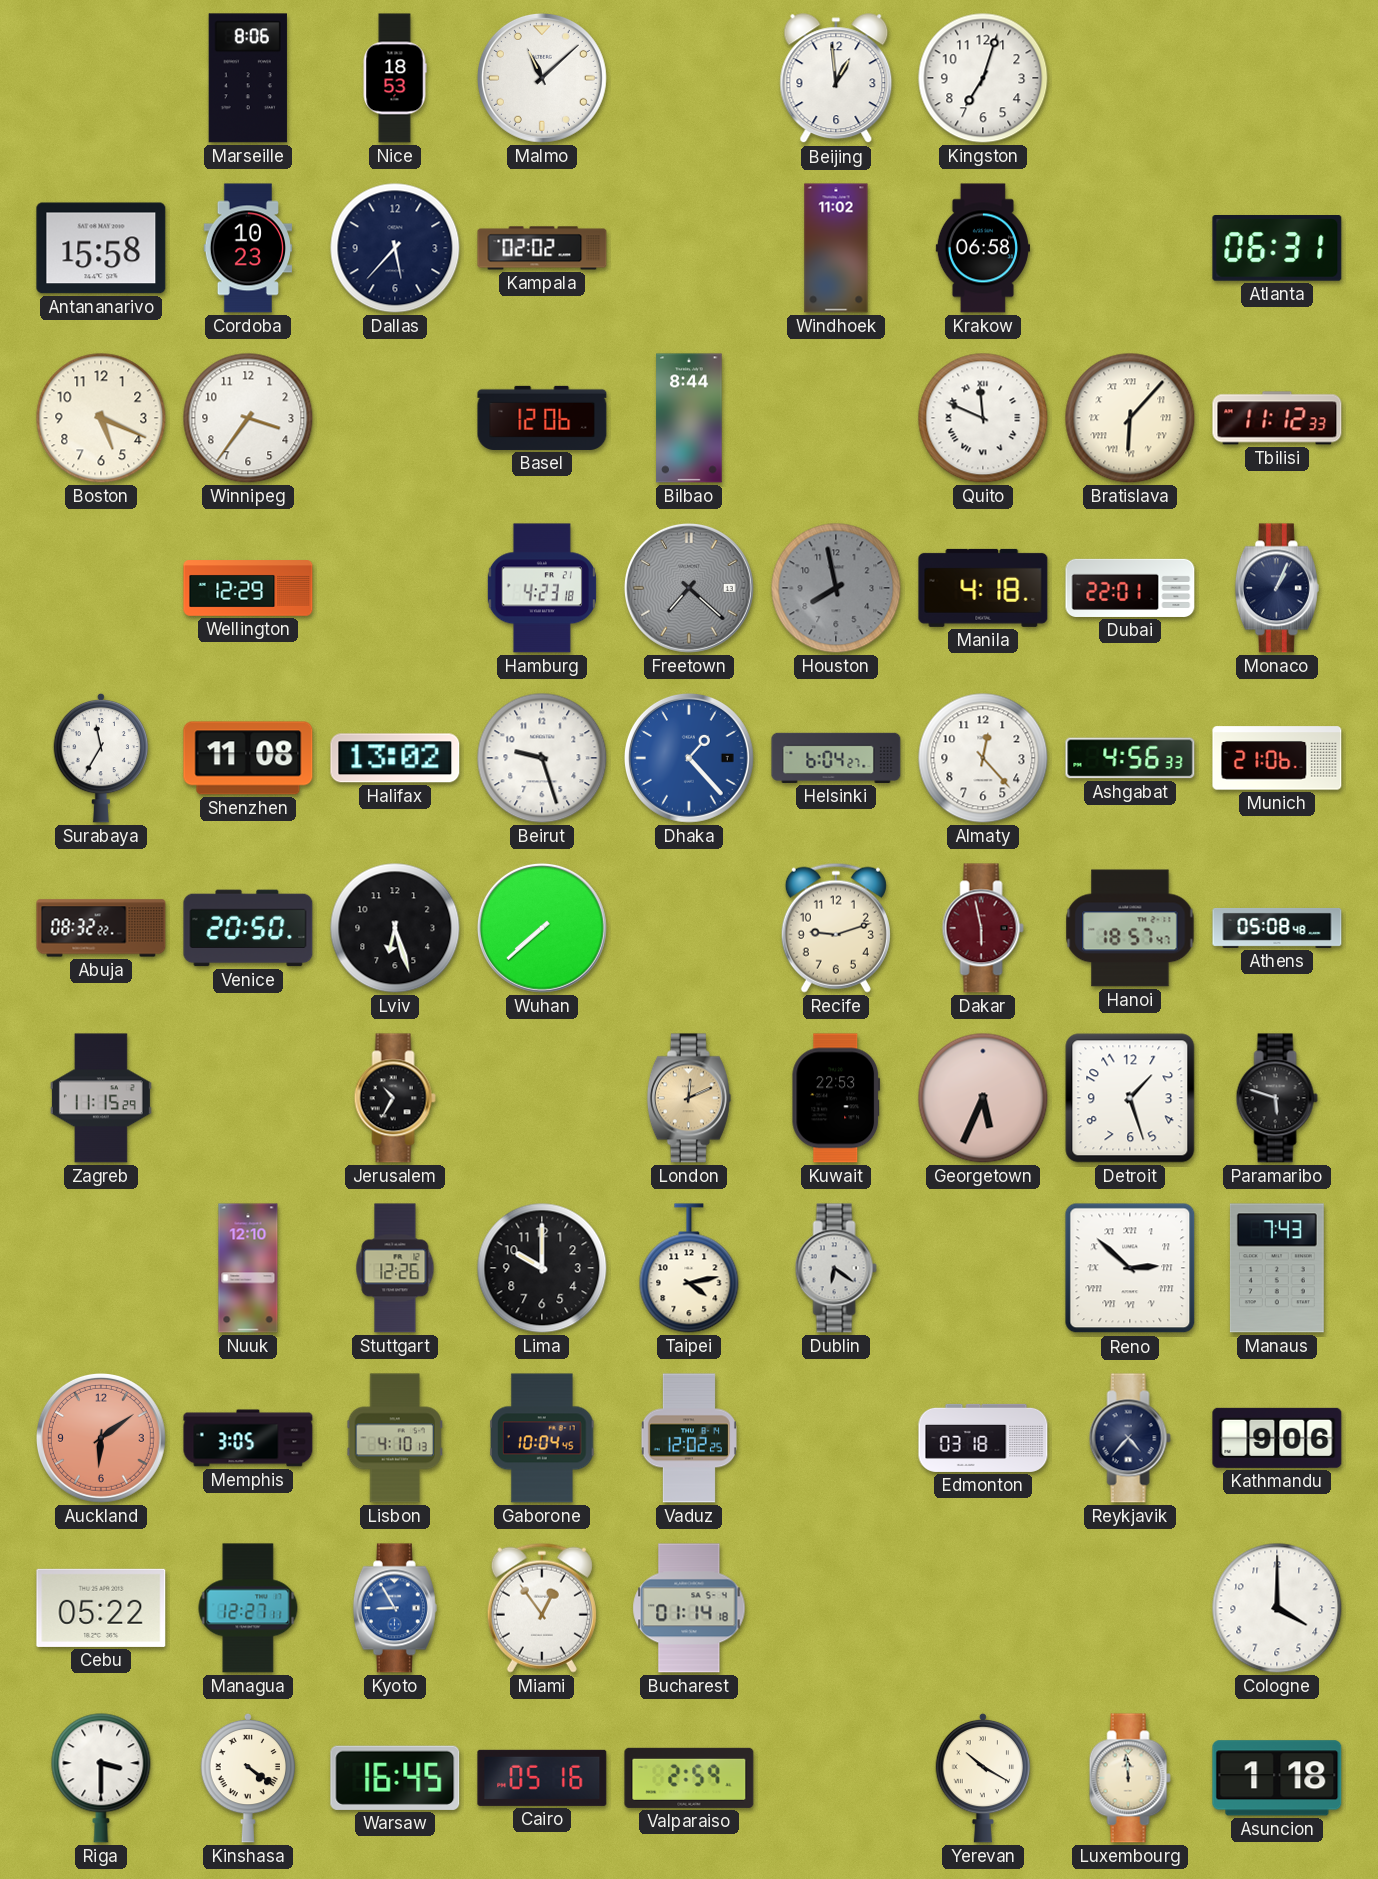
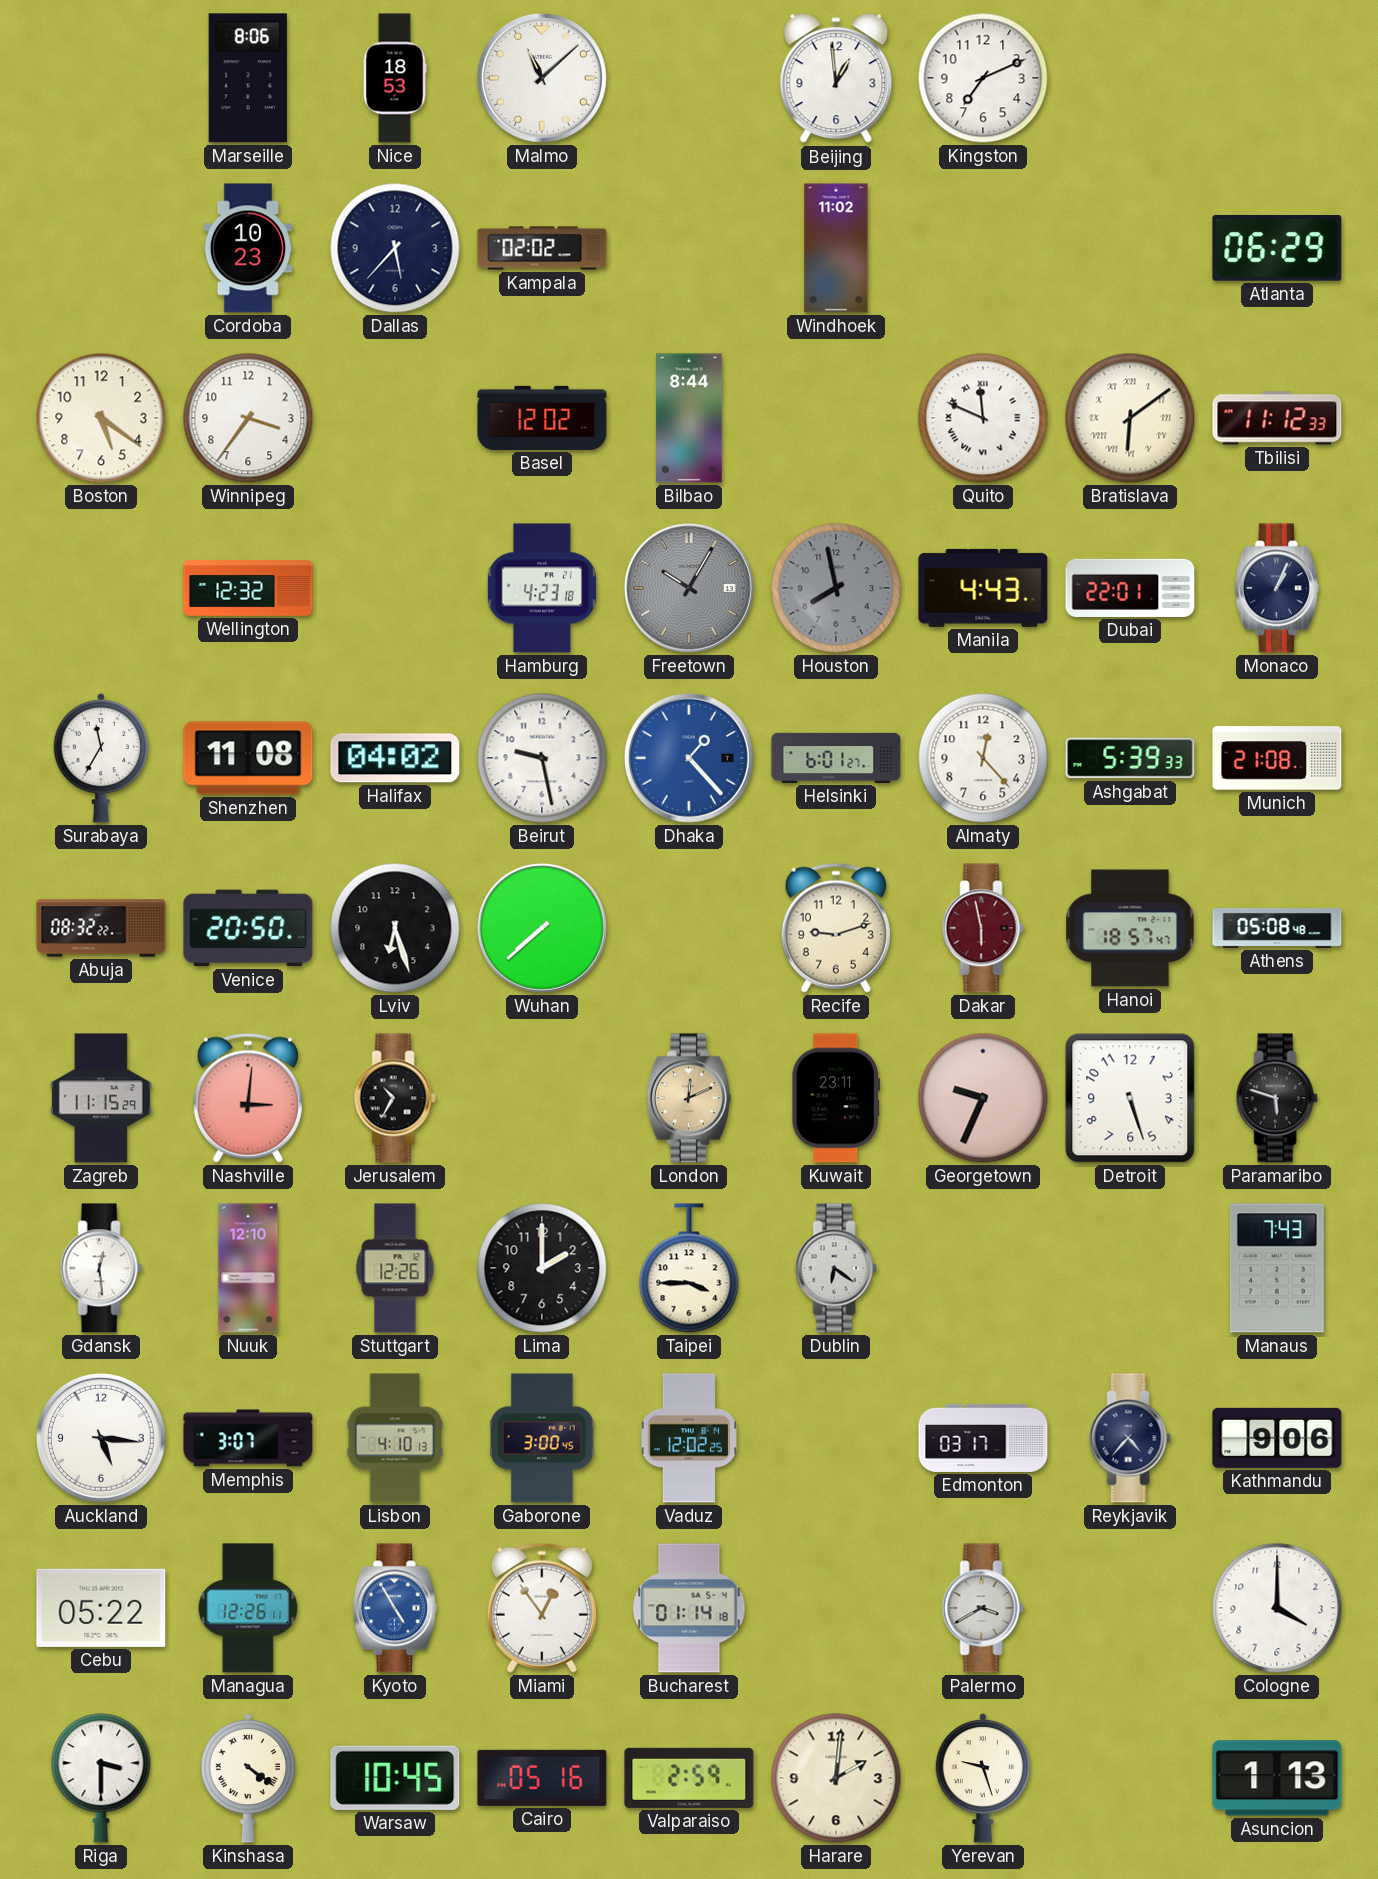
Kingston: 7:03 -> 7:11 (983, 78)
Antananarivo: 15:58 -> none (101, 248)
Krakow: 06:58 -> none (982, 248)
Atlanta: 06:31 -> 06:29 (1277, 249)
Boston: 5:19 -> 5:21 (101, 418)
Basel: 12:06 -> 12:02 (542, 418)
Bratislava: 6:07 -> 6:09 (1130, 418)
Wellington: 12:29 -> 12:32 (248, 588)
Freetown: 7:22 -> 10:05 (689, 588)
Manila: 4:18 -> 4:43 (983, 588)
Halifax: 13:02 -> 04:02 (395, 758)
Beirut: 9:27 -> 9:28 (542, 758)
Helsinki: 6:04 -> 6:01 (836, 758)
Ashgabat: 4:56 -> 5:39 (1130, 758)
Munich: 21:06 -> 21:08 (1277, 758)
Nashville: none -> 3:01 (248, 1098)
Kuwait: 22:53 -> 23:11 (836, 1098)
Georgetown: 5:34 -> 9:34 (983, 1098)
Detroit: 1:27 -> 5:27 (1130, 1098)
Gdansk: none -> 12:29 (101, 1268)
Lima: 10:00 -> 2:00 (542, 1268)
Taipei: 4:13 -> 3:45 (689, 1268)
Reno: 2:52 -> none (1130, 1268)
Auckland: 6:09 -> 5:16 (101, 1438)
Auckland dial: salmon -> white (101, 1438)
Memphis: 3:05 -> 3:07 (248, 1438)
Gaborone: 10:04 -> 3:00 (542, 1438)
Edmonton: 03:18 -> 03:17 (983, 1438)
Managua: 12:27 -> 12:26 (248, 1608)
Kyoto: 8:55 -> 4:55 (395, 1608)
Palermo: none -> 3:40 (983, 1608)
Warsaw: 16:45 -> 10:45 (395, 1778)
Harare: none -> 2:01 (836, 1778)
Yerevan: 10:20 -> 9:27 (983, 1778)
Luxembourg: 11:59 -> none (1130, 1778)
Asuncion: 1:18 -> 1:13 (1277, 1778)
